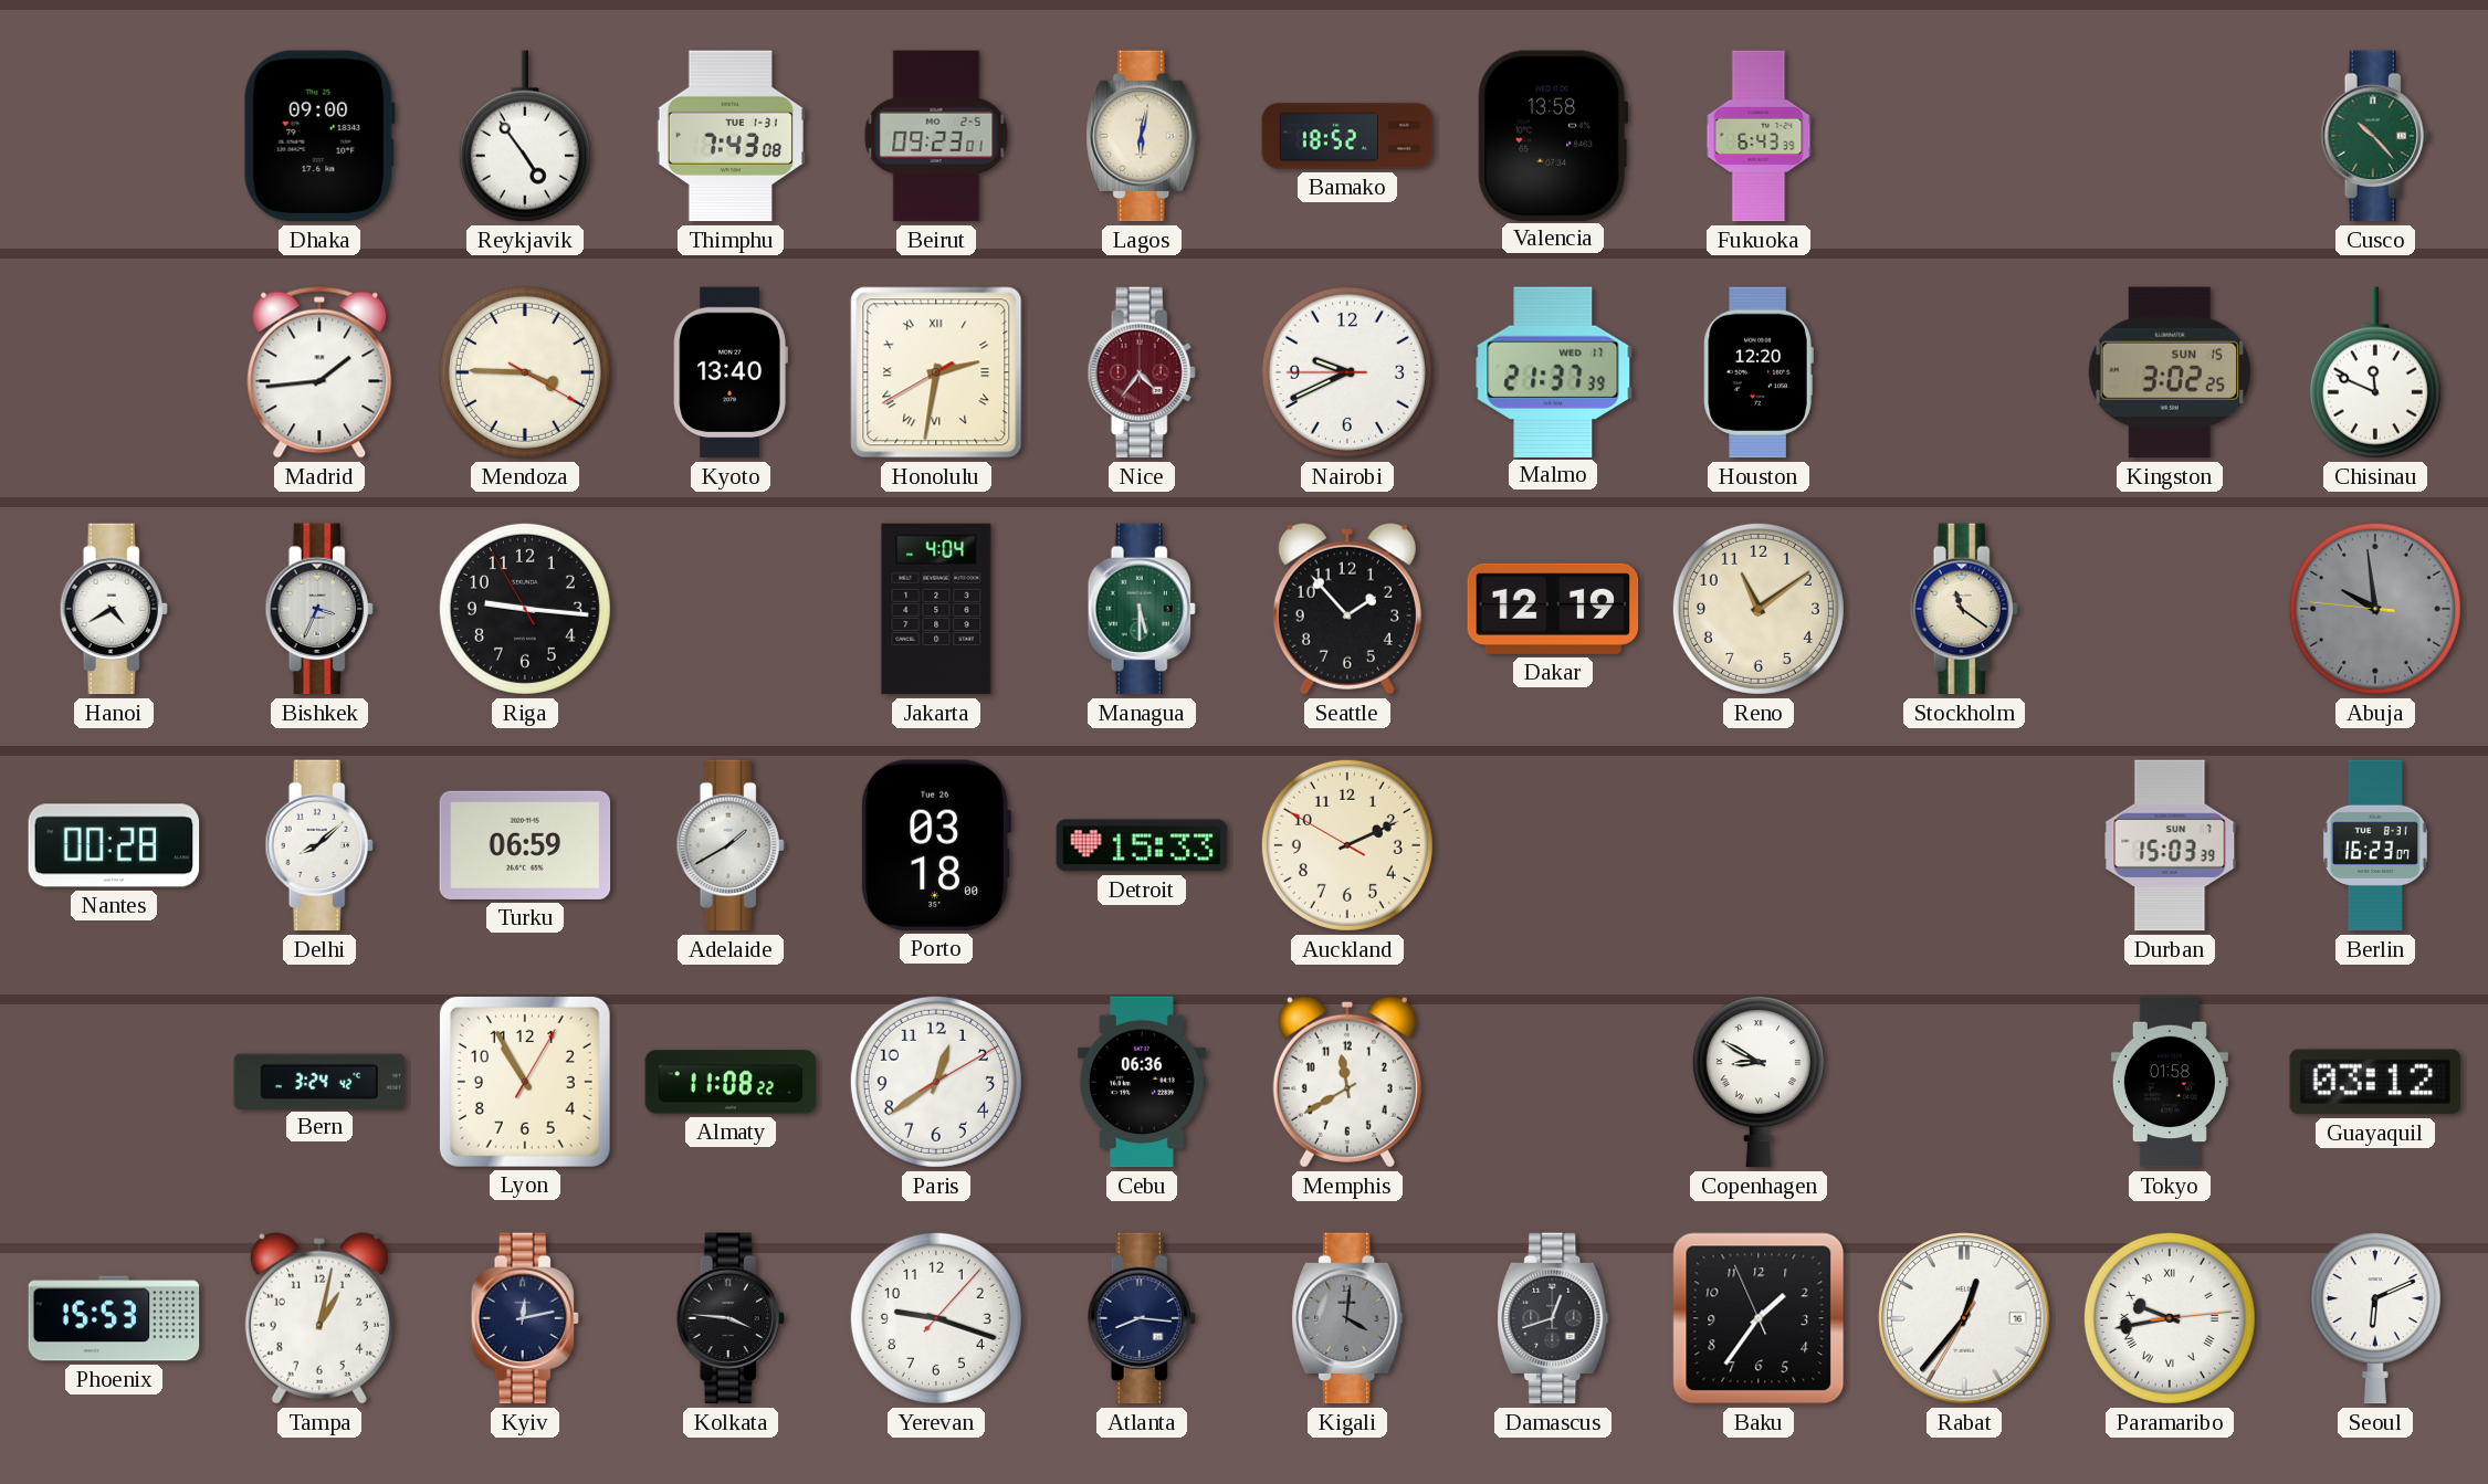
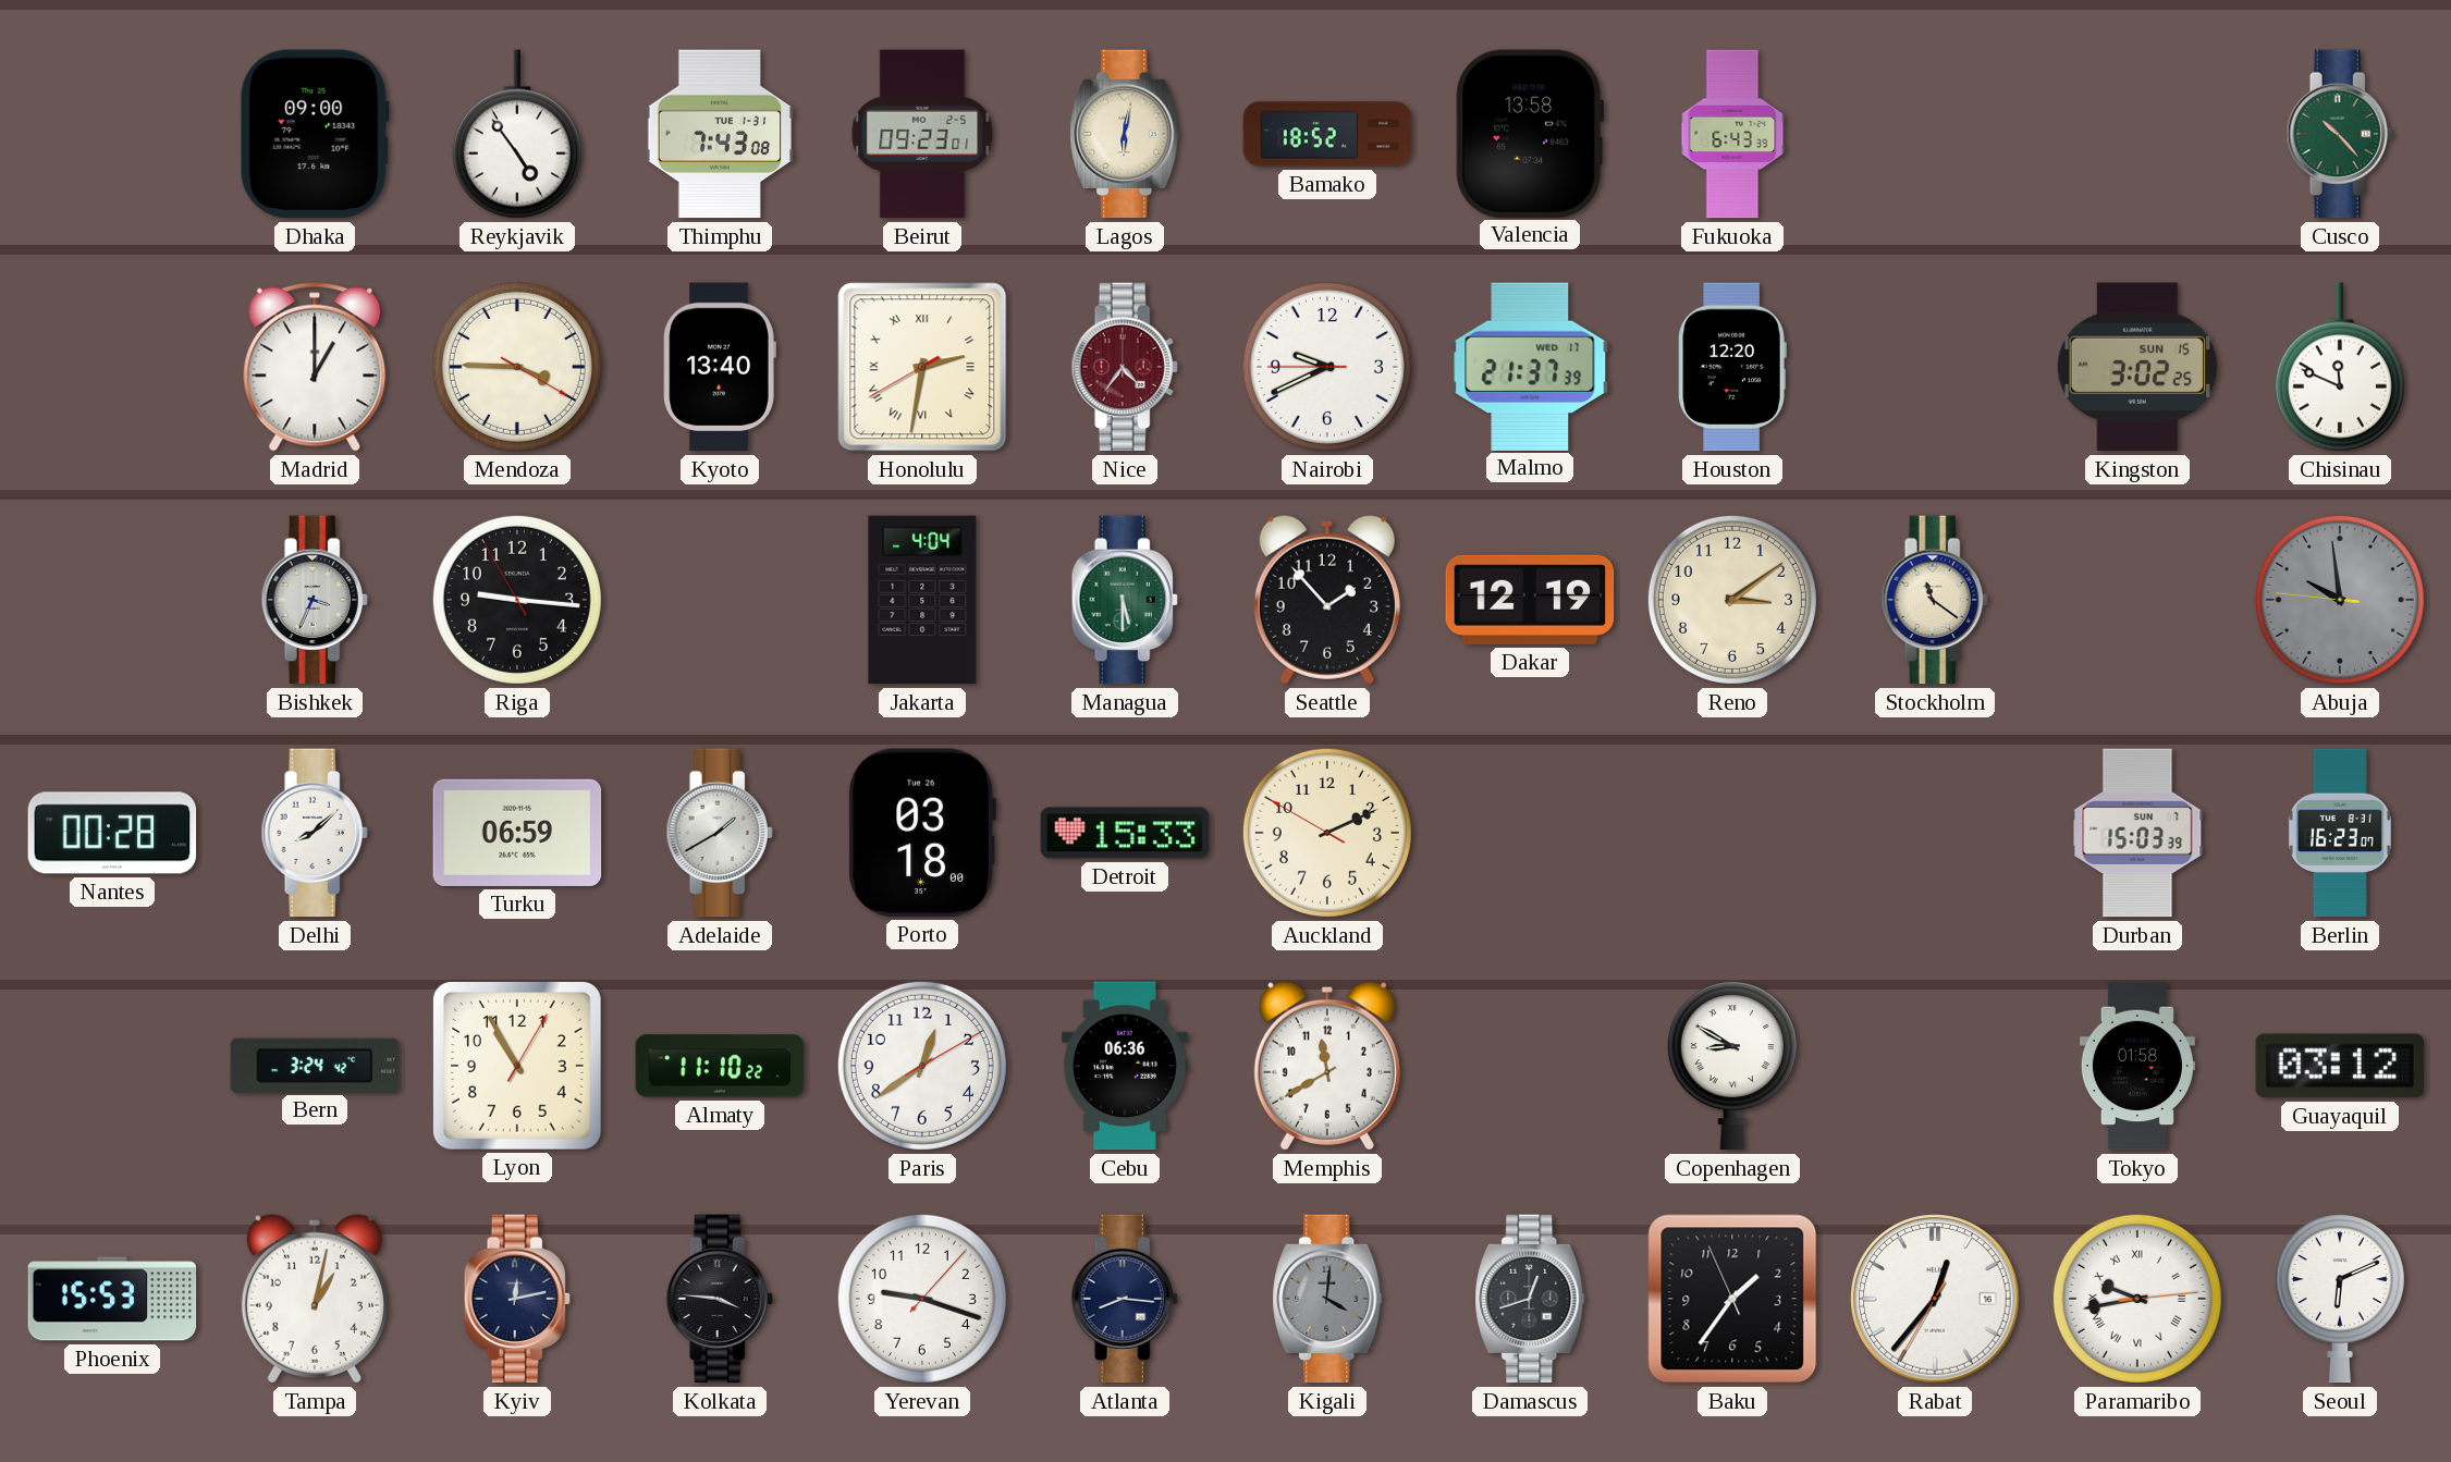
Madrid: 1:44 -> 1:00 (315, 367)
Hanoi: 4:40 -> none (114, 609)
Reno: 11:09 -> 3:09 (1732, 600)
Almaty: 11:08 -> 11:10 (720, 1066)
